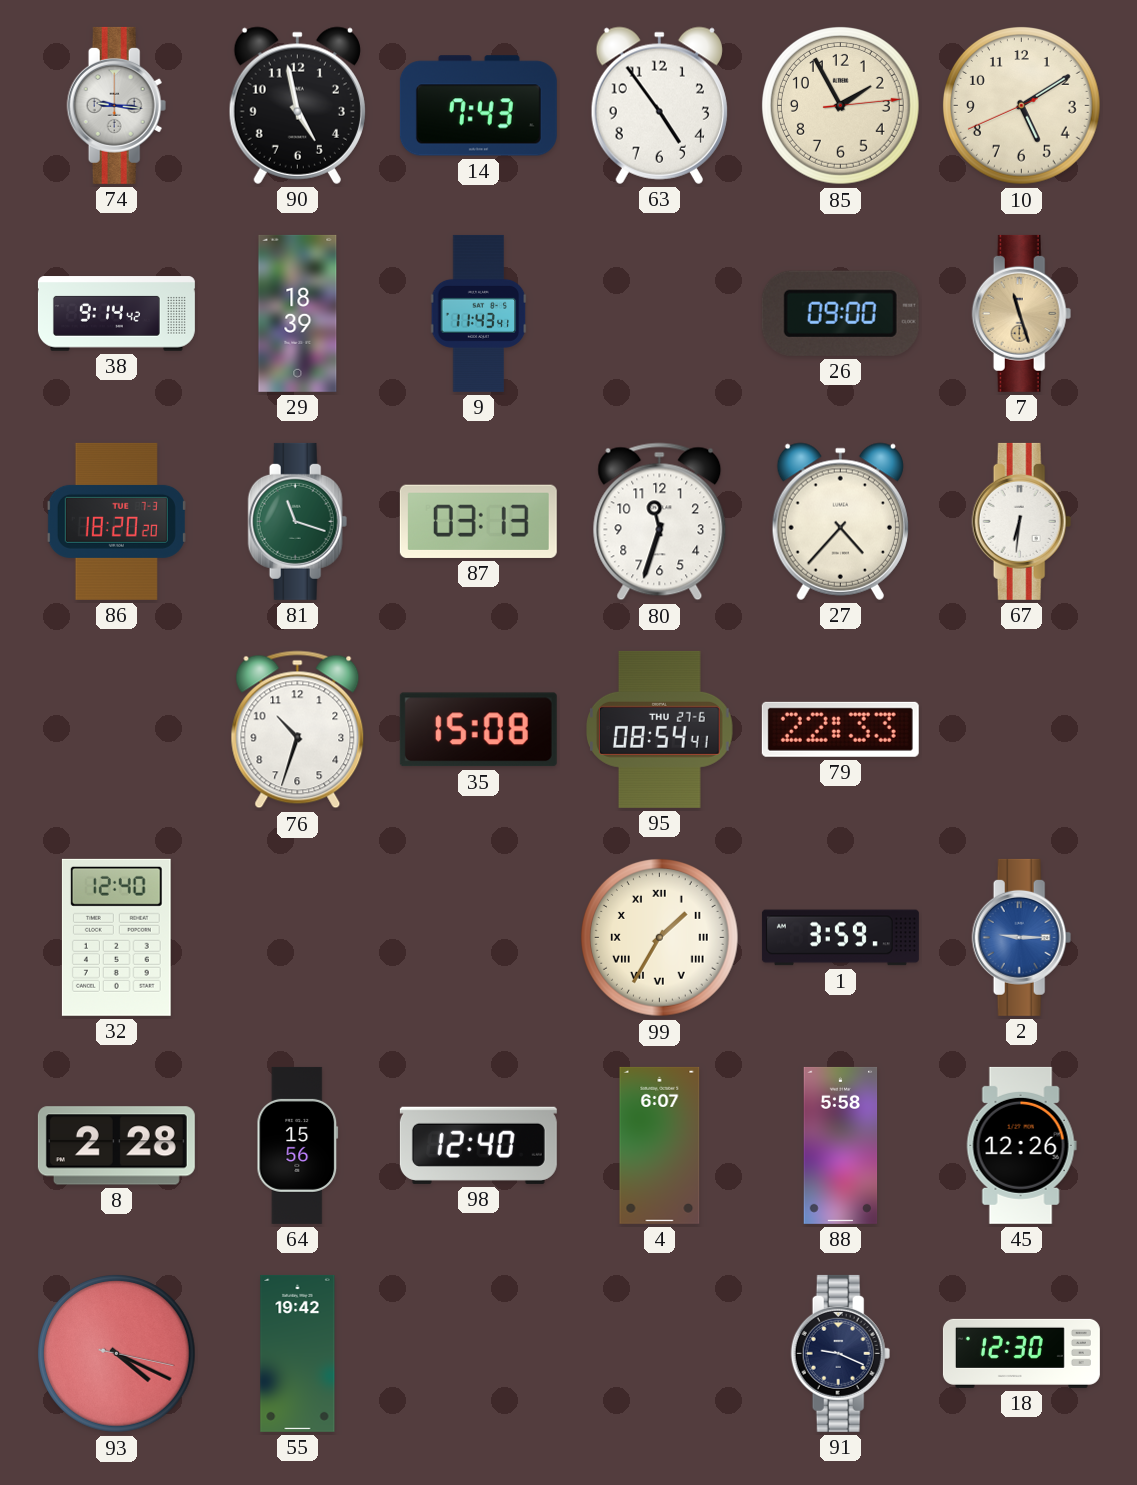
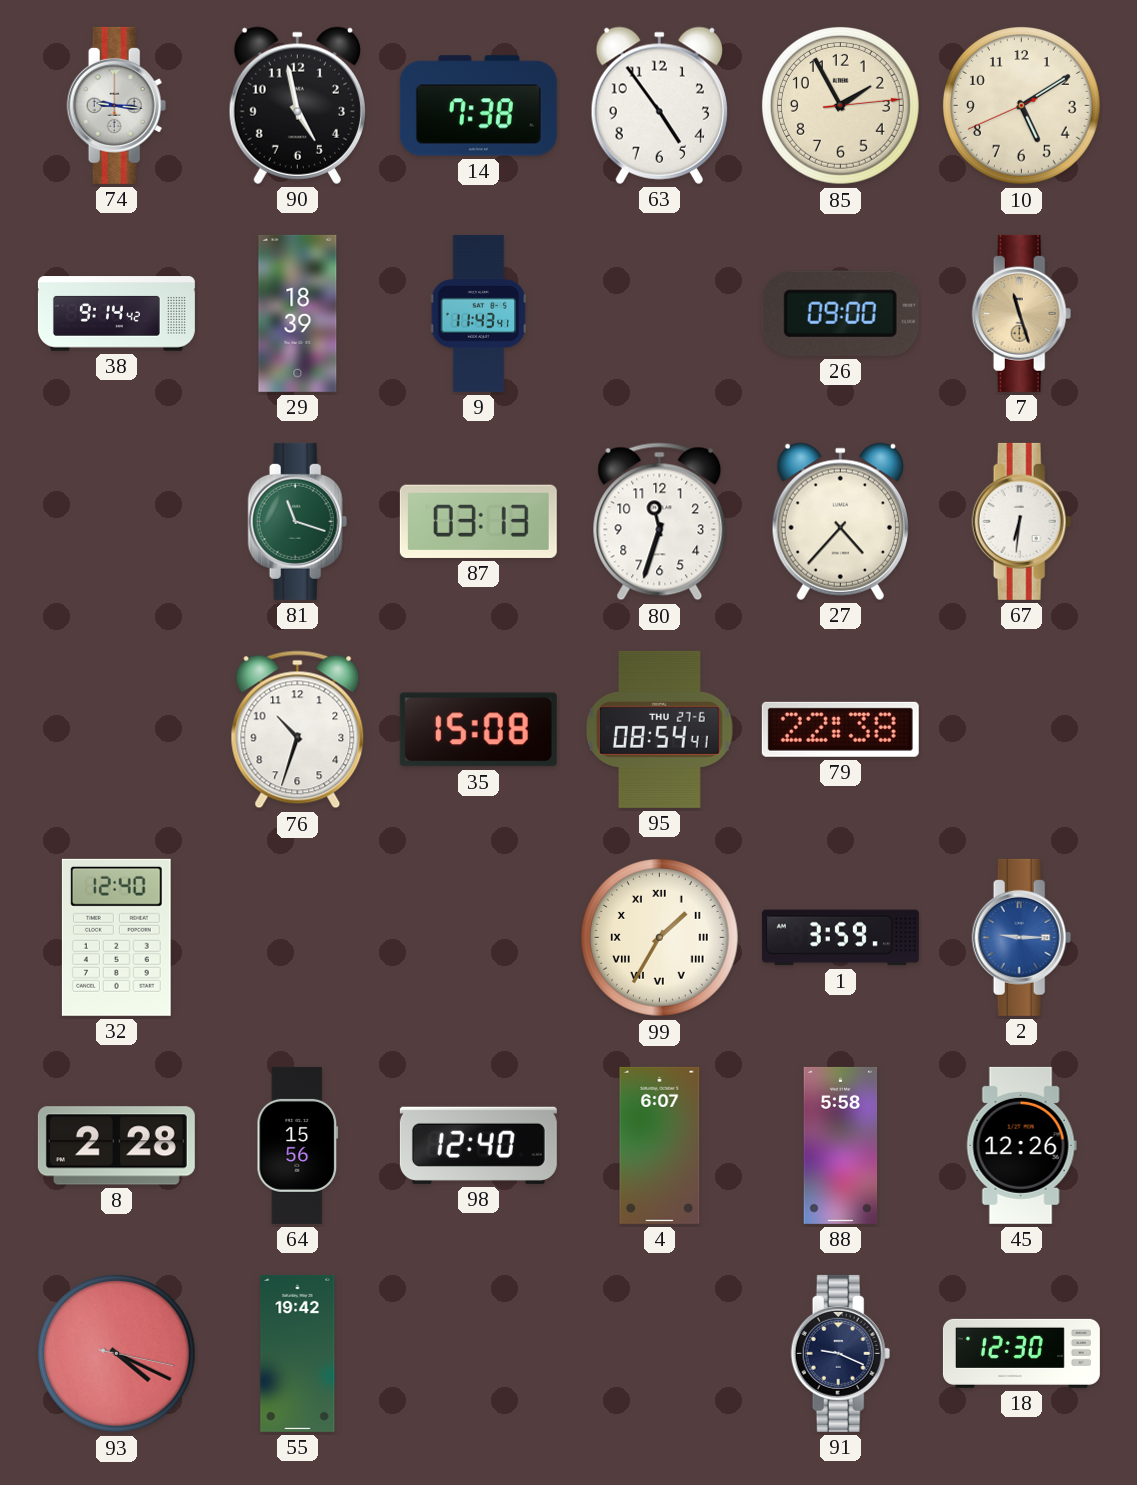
14: 7:43 -> 7:38 (478, 106)
86: 18:20 -> none (116, 521)
79: 22:33 -> 22:38 (840, 729)
